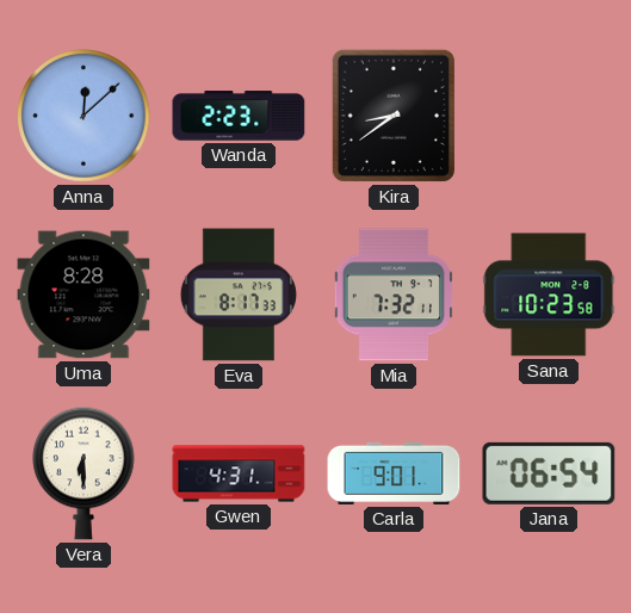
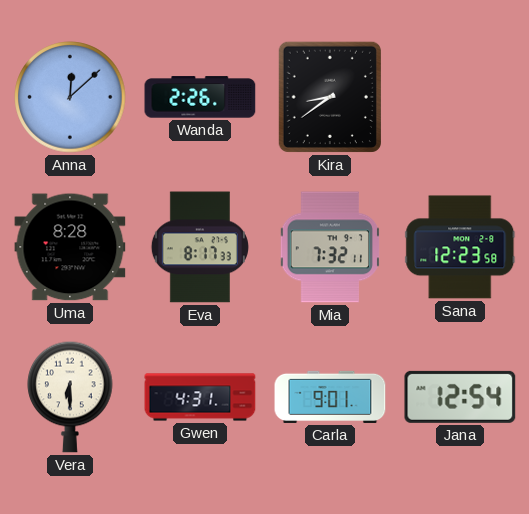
Wanda: 2:23 -> 2:26 (200, 97)
Sana: 10:23 -> 12:23 (460, 247)
Jana: 06:54 -> 12:54 (460, 397)
